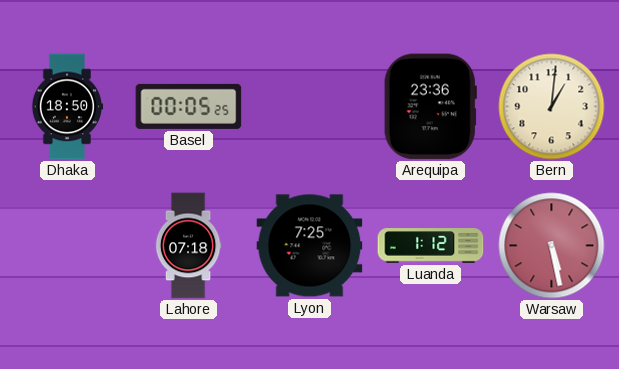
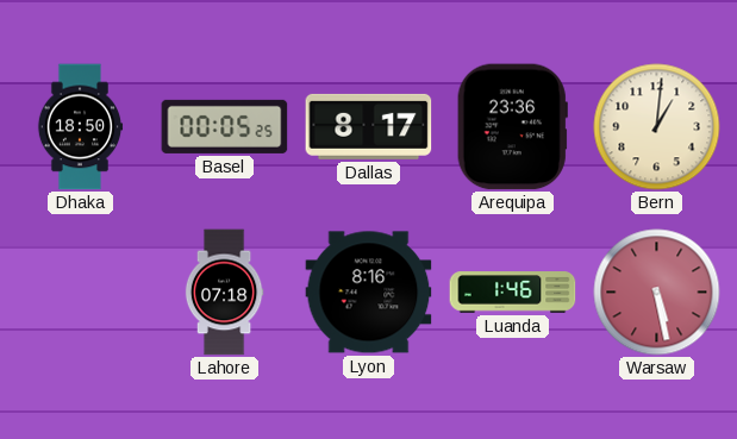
Dallas: none -> 8:17 (369, 126)
Lyon: 7:25 -> 8:16 (369, 293)
Luanda: 1:12 -> 1:46 (513, 293)
